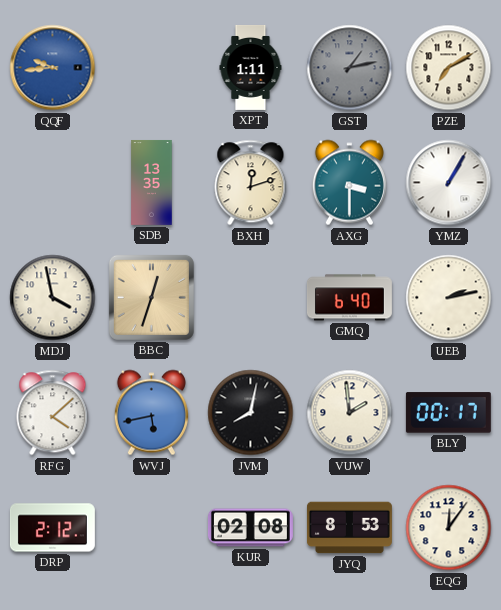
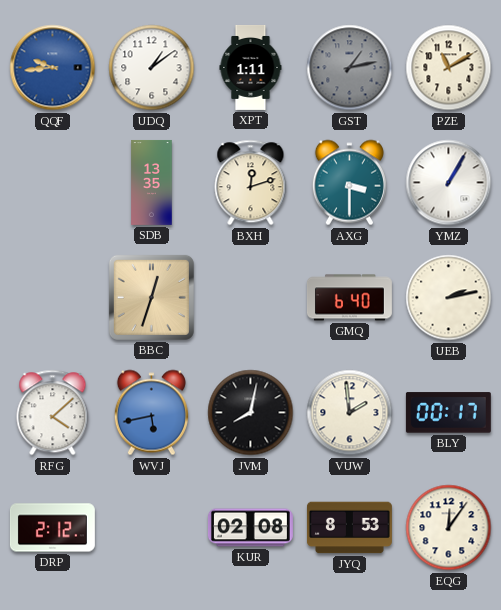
UDQ: none -> 1:09 (152, 68)
PZE: 7:10 -> 11:10 (449, 68)
MDJ: 3:58 -> none (53, 298)
